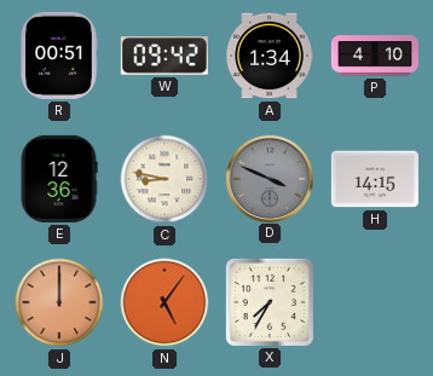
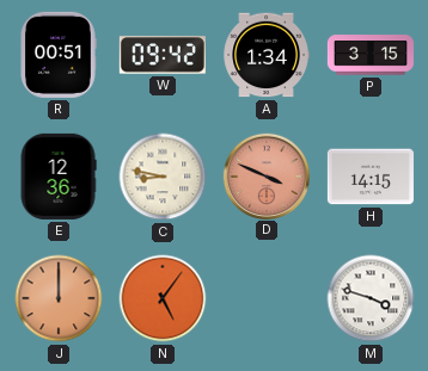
P: 4:10 -> 3:15 (371, 55)
D dial: grey -> salmon (265, 175)
X: 7:35 -> none (270, 302)
M: none -> 3:48 (371, 298)
